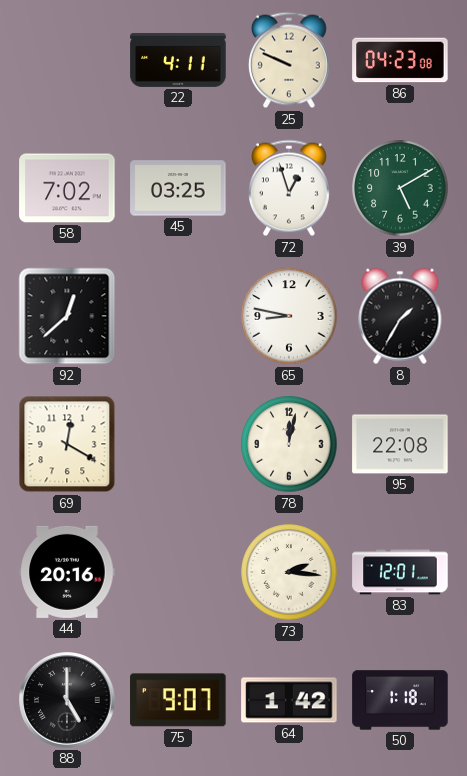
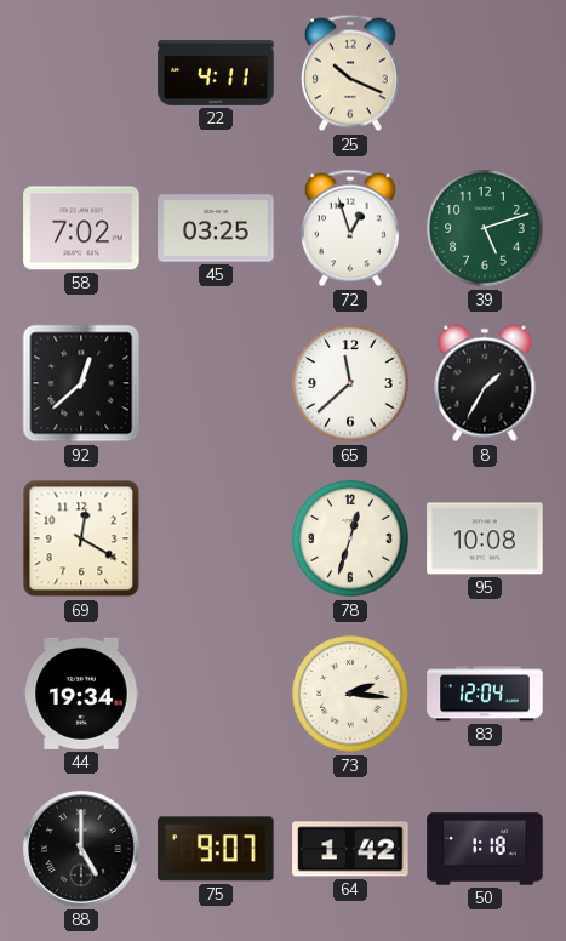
25: 9:49 -> 10:19 (350, 73)
86: 04:23 -> none (400, 60)
39: 5:10 -> 5:12 (485, 228)
65: 8:47 -> 11:38 (350, 383)
78: 12:02 -> 12:33 (350, 538)
95: 22:08 -> 10:08 (485, 538)
44: 20:16 -> 19:34 (81, 694)
83: 12:01 -> 12:04 (485, 694)
